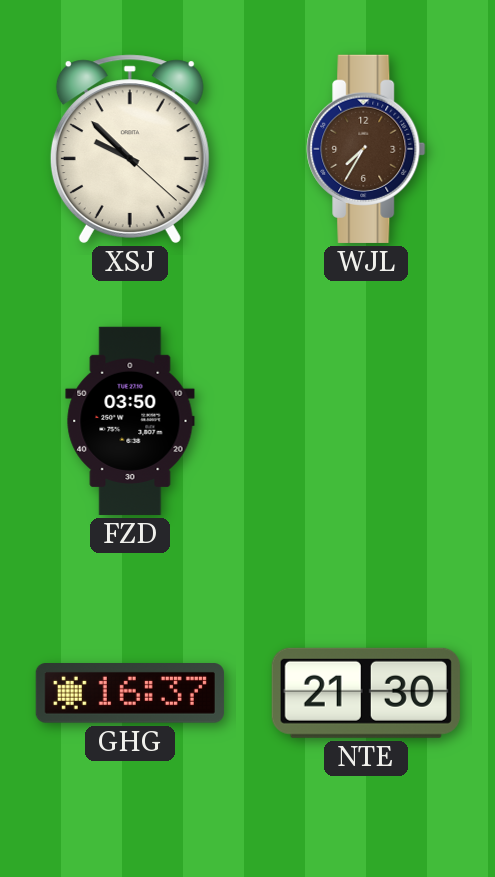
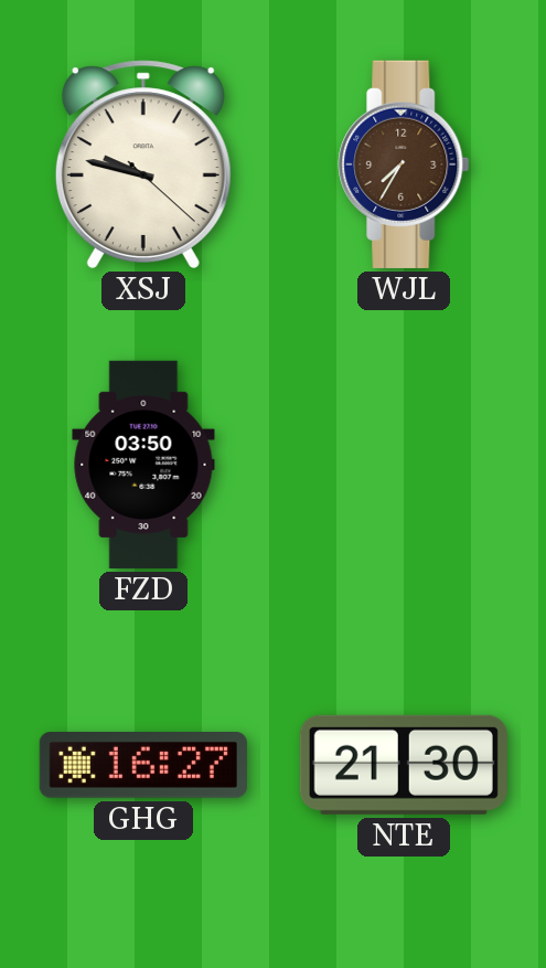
XSJ: 9:52 -> 9:47 (143, 164)
GHG: 16:37 -> 16:27 (143, 766)
